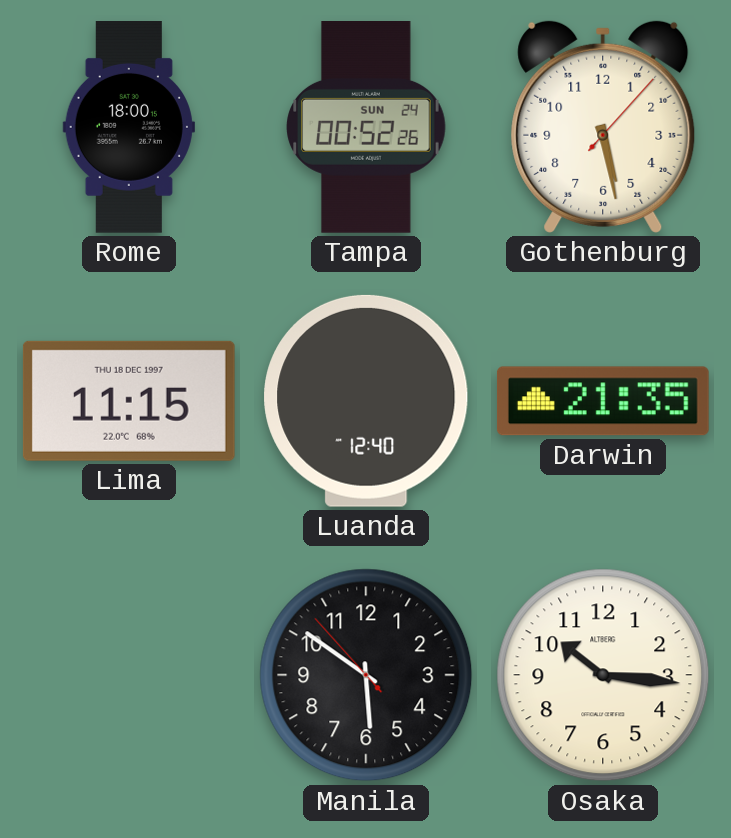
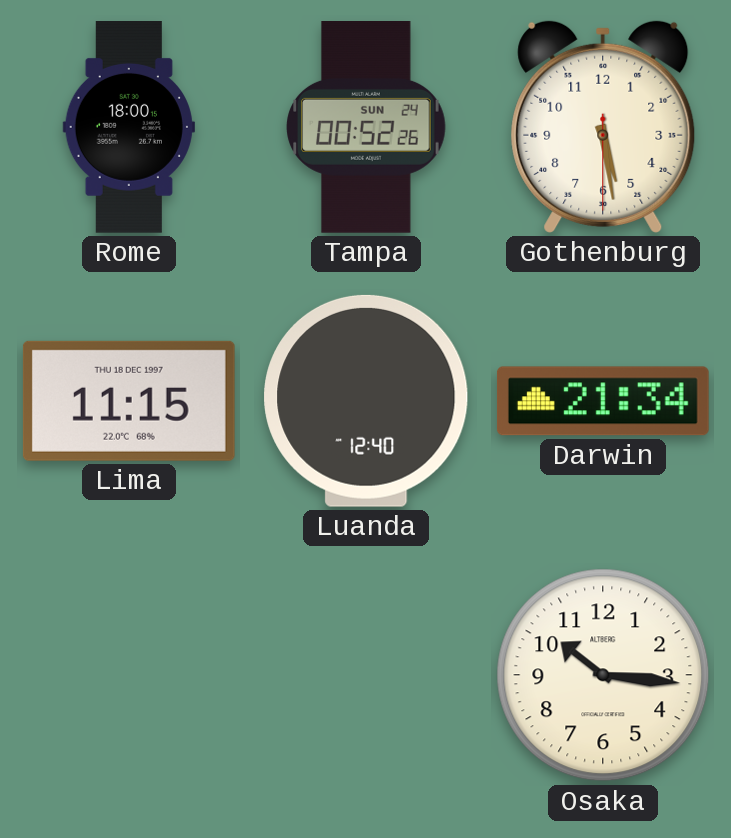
Gothenburg: 5:28:07 -> 5:28:30 (603, 127)
Darwin: 21:35 -> 21:34 (603, 401)
Manila: 5:50 -> none (366, 675)
